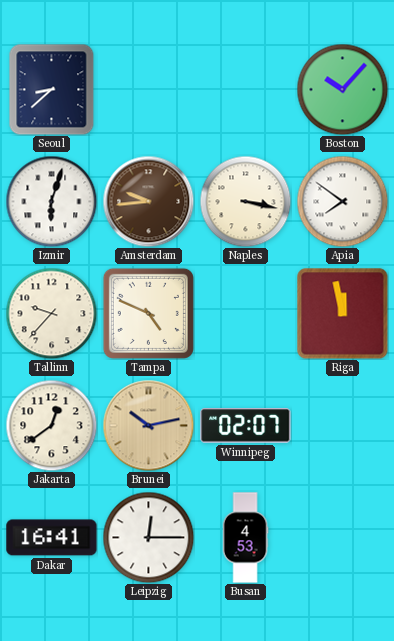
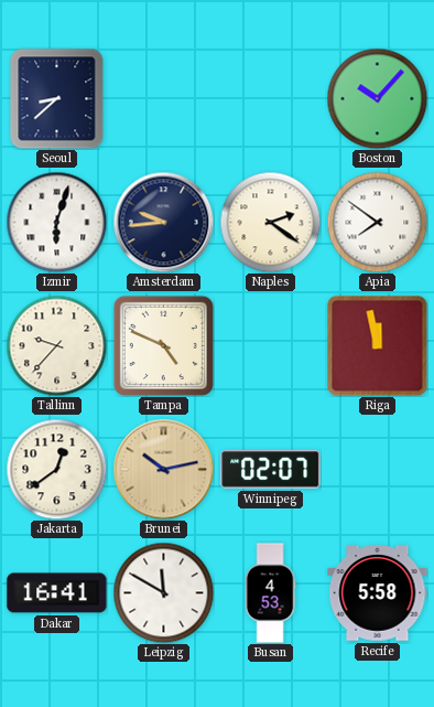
Amsterdam dial: brown -> navy (163, 222)
Naples: 3:17 -> 2:21 (270, 222)
Leipzig: 12:15 -> 11:50 (163, 592)
Recife: none -> 5:58 (378, 593)
